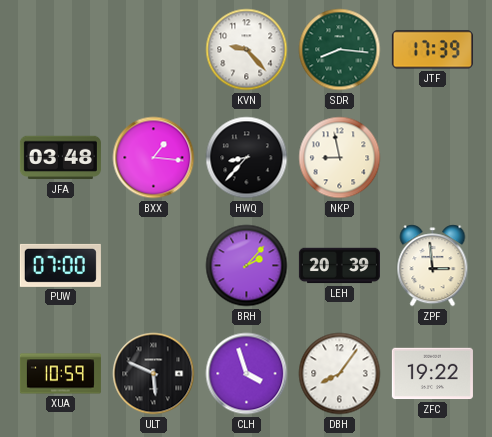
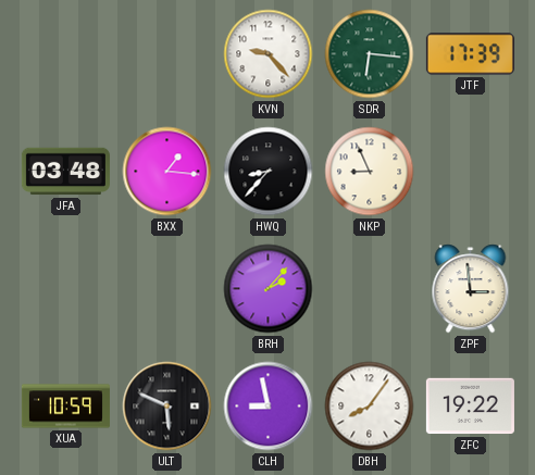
SDR: 8:16 -> 6:16 (370, 54)
NKP: 8:58 -> 8:56 (370, 172)
PUW: 07:00 -> none (60, 265)
LEH: 20:39 -> none (339, 266)
CLH: 3:57 -> 8:58 (269, 407)
